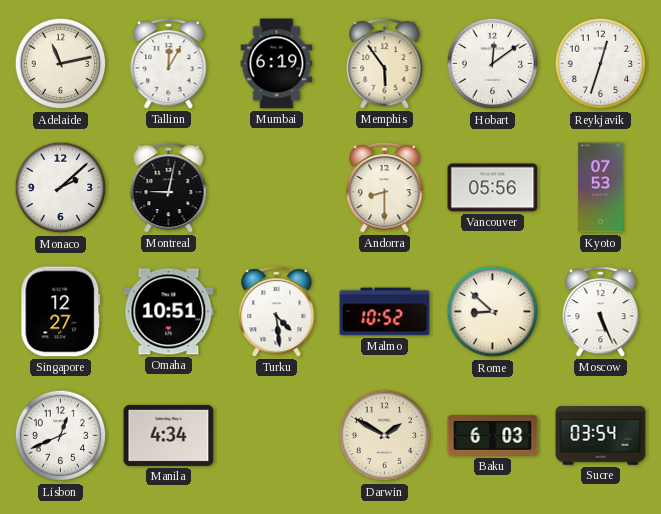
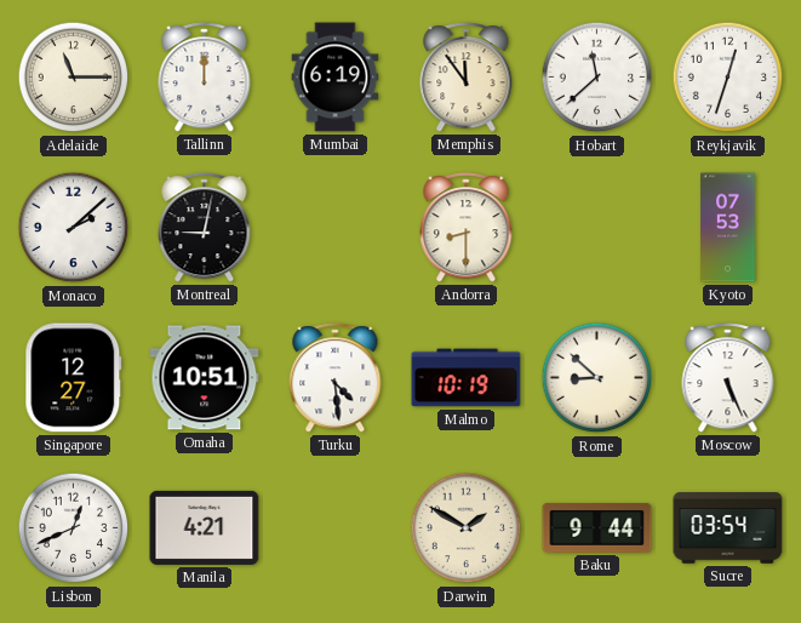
Adelaide: 11:13 -> 11:15 (74, 78)
Tallinn: 12:05 -> 12:00 (205, 78)
Memphis: 5:54 -> 11:54 (467, 78)
Hobart: 12:09 -> 11:38 (597, 78)
Vancouver: 05:56 -> none (493, 188)
Malmo: 10:52 -> 10:19 (467, 378)
Manila: 4:34 -> 4:21 (205, 527)
Baku: 6:03 -> 9:44 (597, 528)
